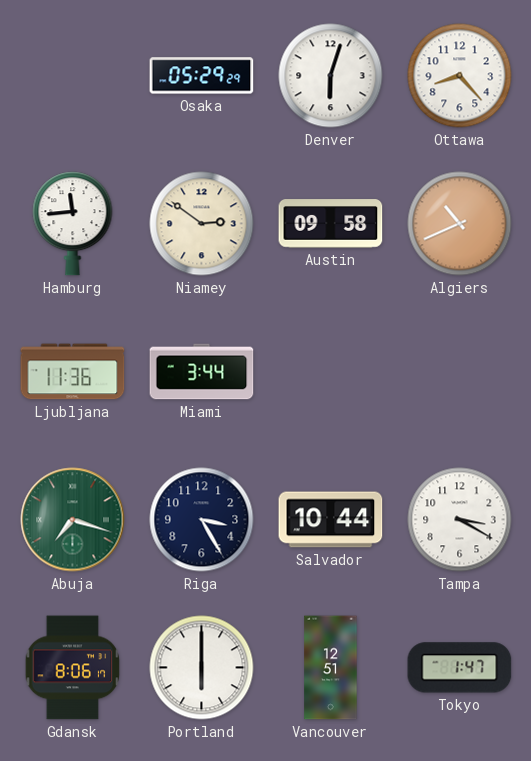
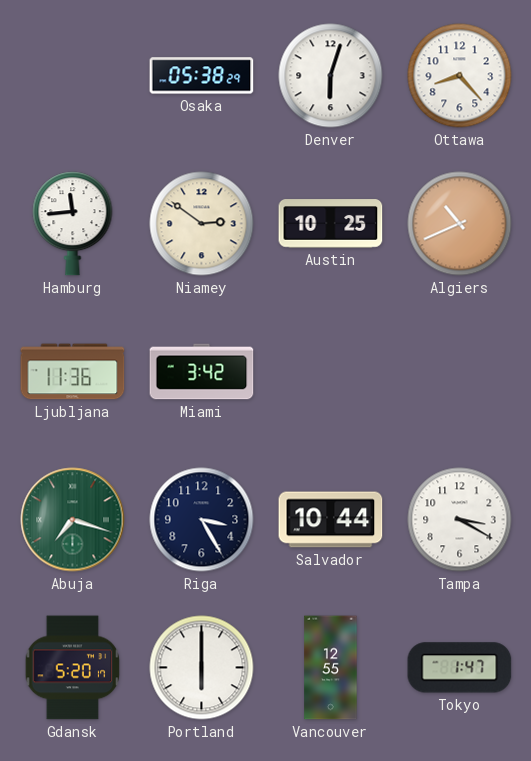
Osaka: 05:29 -> 05:38 (202, 76)
Austin: 09:58 -> 10:25 (331, 224)
Miami: 3:44 -> 3:42 (202, 372)
Gdansk: 8:06 -> 5:20 (73, 668)
Vancouver: 12:51 -> 12:55 (331, 668)
